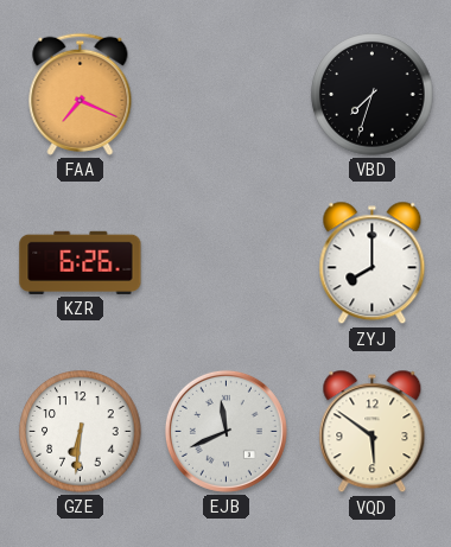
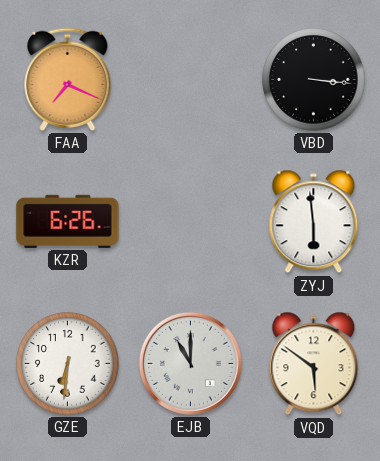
VBD: 7:33 -> 3:16 (314, 80)
ZYJ: 8:00 -> 5:59 (314, 222)
EJB: 11:41 -> 11:00 (190, 363)
